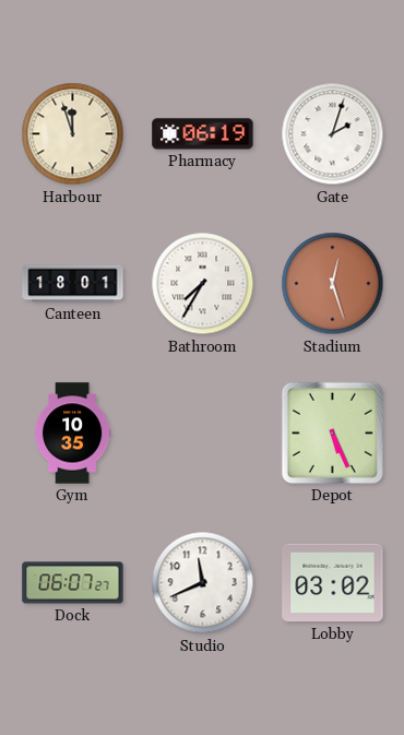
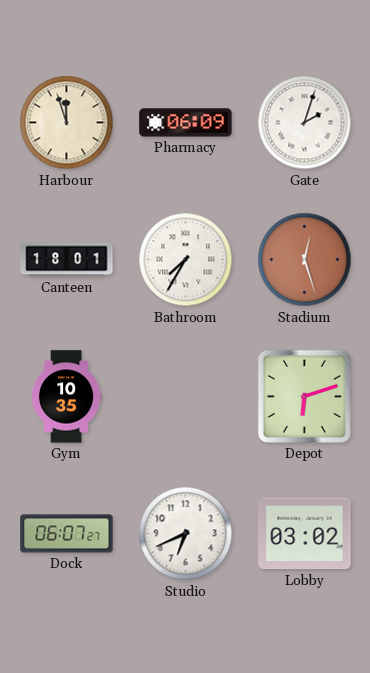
Pharmacy: 06:19 -> 06:09 (186, 123)
Depot: 5:26 -> 6:12 (304, 396)
Studio: 11:41 -> 6:41 (186, 534)
